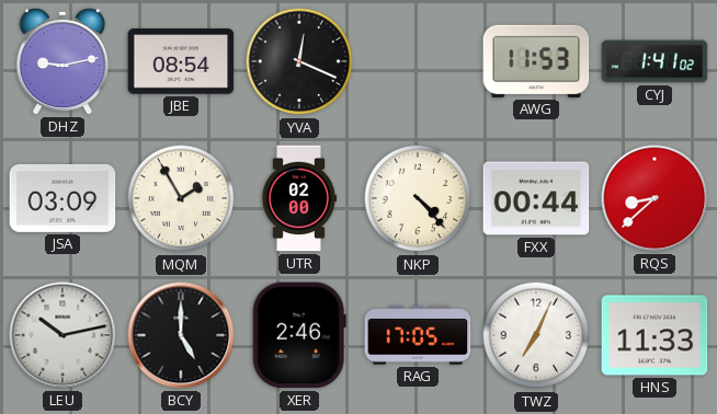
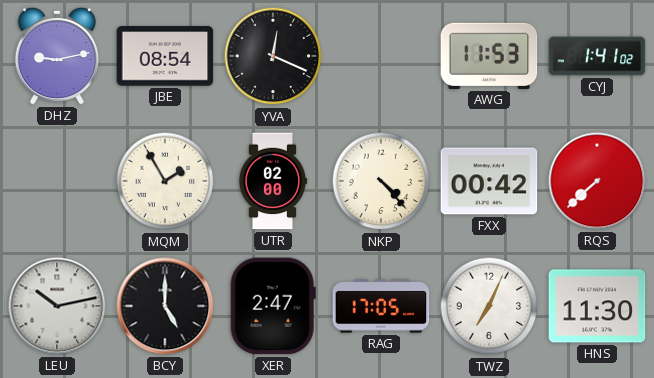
JSA: 03:09 -> none (62, 198)
FXX: 00:44 -> 00:42 (489, 181)
RQS: 8:38 -> 7:38 (597, 181)
XER: 2:46 -> 2:47 (273, 306)
HNS: 11:33 -> 11:30 (597, 306)
